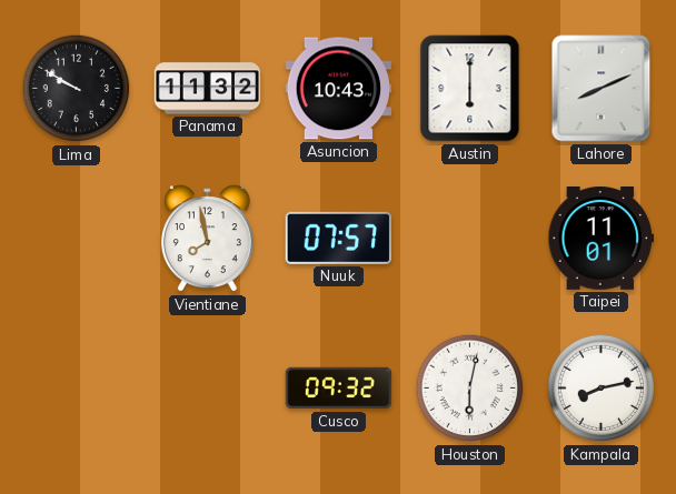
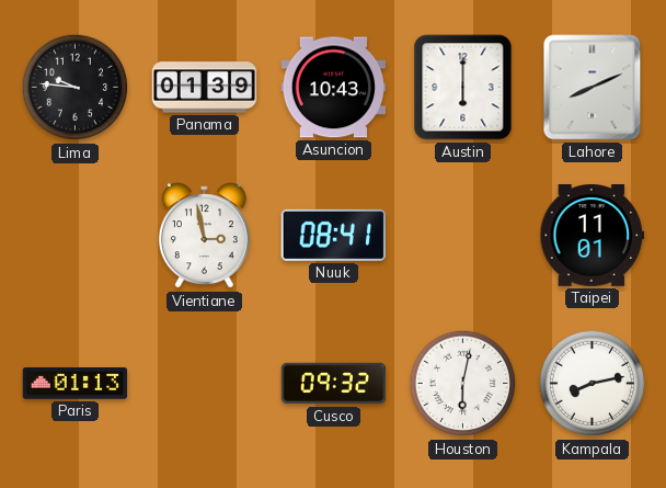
Lima: 9:50 -> 9:46 (76, 88)
Panama: 11:32 -> 01:39 (205, 88)
Vientiane: 7:58 -> 2:58 (204, 236)
Nuuk: 07:57 -> 08:41 (333, 235)
Paris: none -> 01:13 (76, 384)
